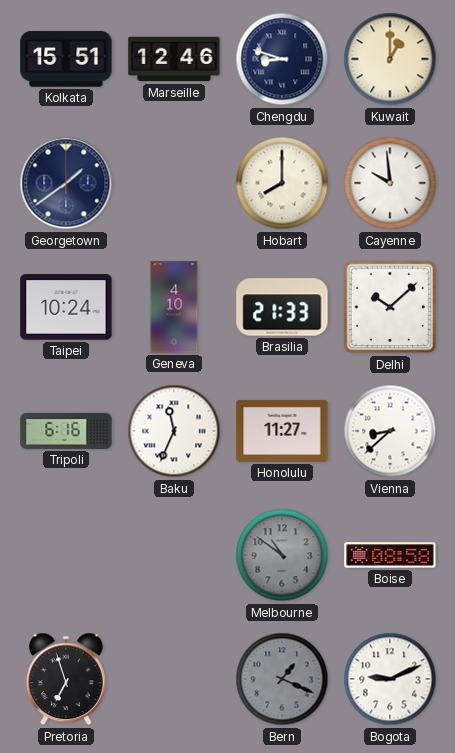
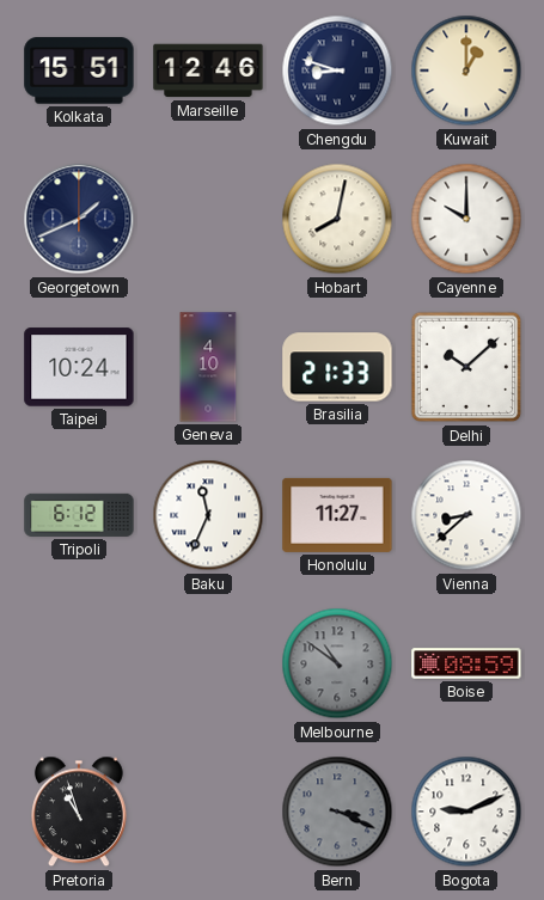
Georgetown: 1:39 -> 1:41 (79, 219)
Hobart: 8:00 -> 8:02 (337, 219)
Cayenne: 9:59 -> 10:00 (466, 219)
Tripoli: 6:16 -> 6:12 (79, 515)
Boise: 08:58 -> 08:59 (466, 663)
Pretoria: 6:57 -> 10:57 (80, 812)
Bern: 1:19 -> 3:19 (337, 812)
